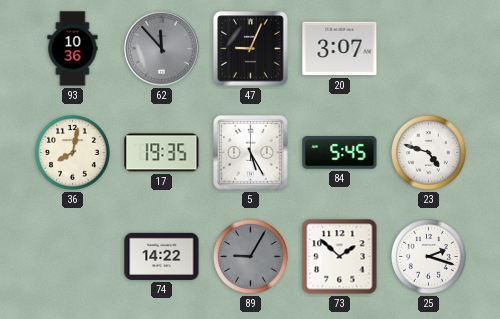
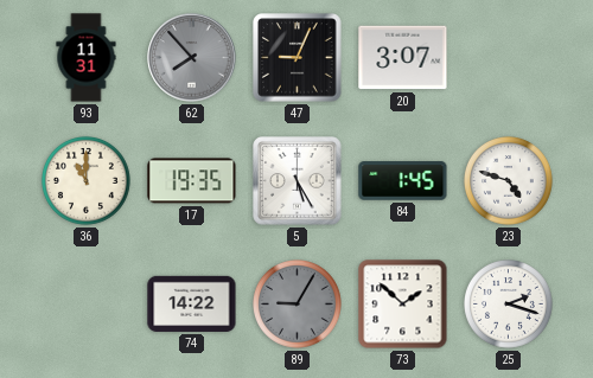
93: 10:36 -> 11:31 (87, 58)
62: 11:53 -> 7:53 (192, 58)
36: 8:02 -> 11:00 (87, 181)
84: 5:45 -> 1:45 (403, 181)
